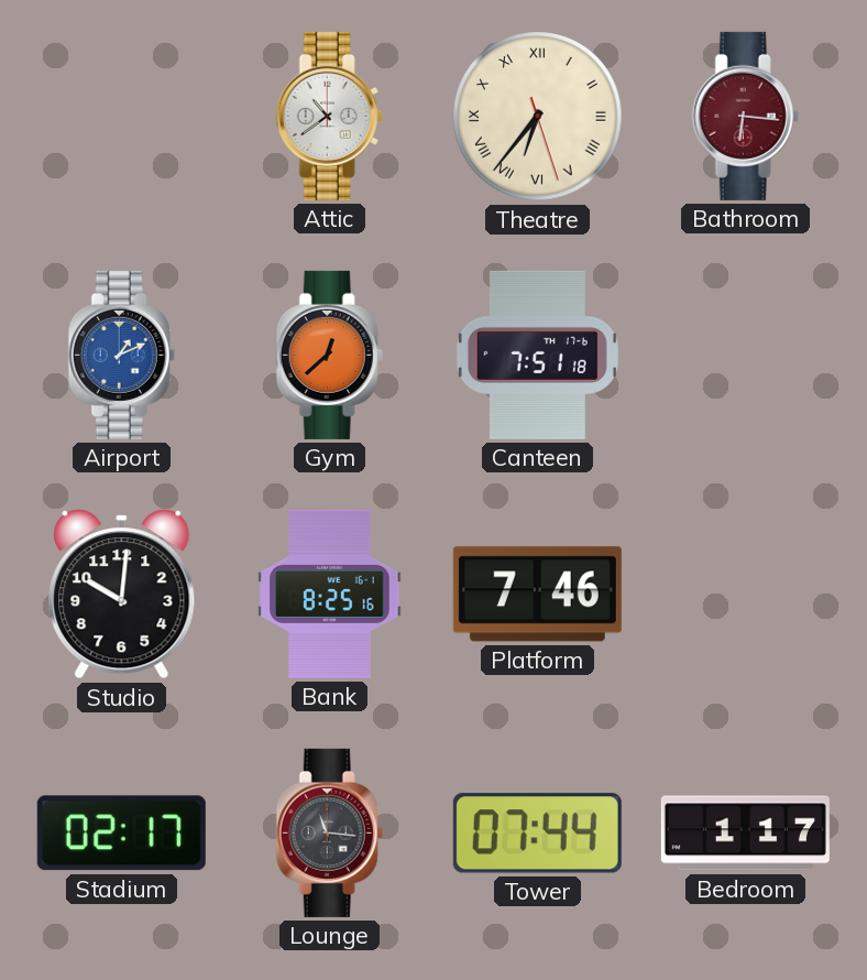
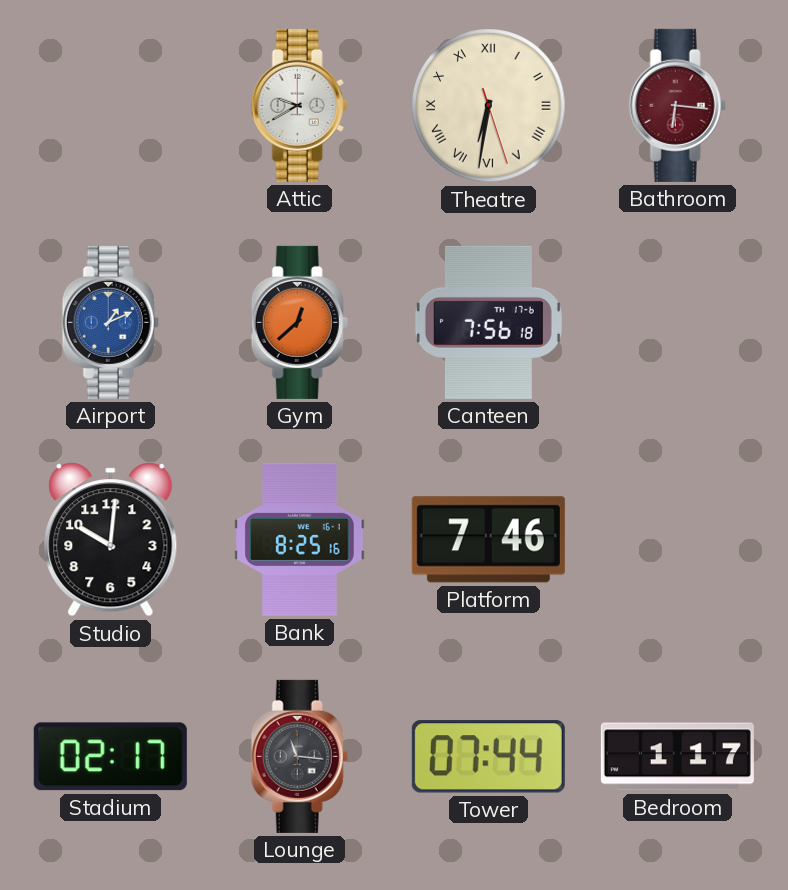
Attic: 10:39 -> 9:40 (299, 105)
Theatre: 6:36 -> 6:31 (489, 106)
Canteen: 7:51 -> 7:56 (488, 322)
